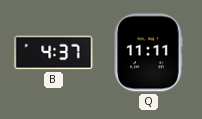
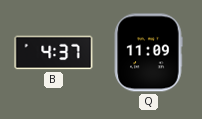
Q: 11:11 -> 11:09 (148, 53)
